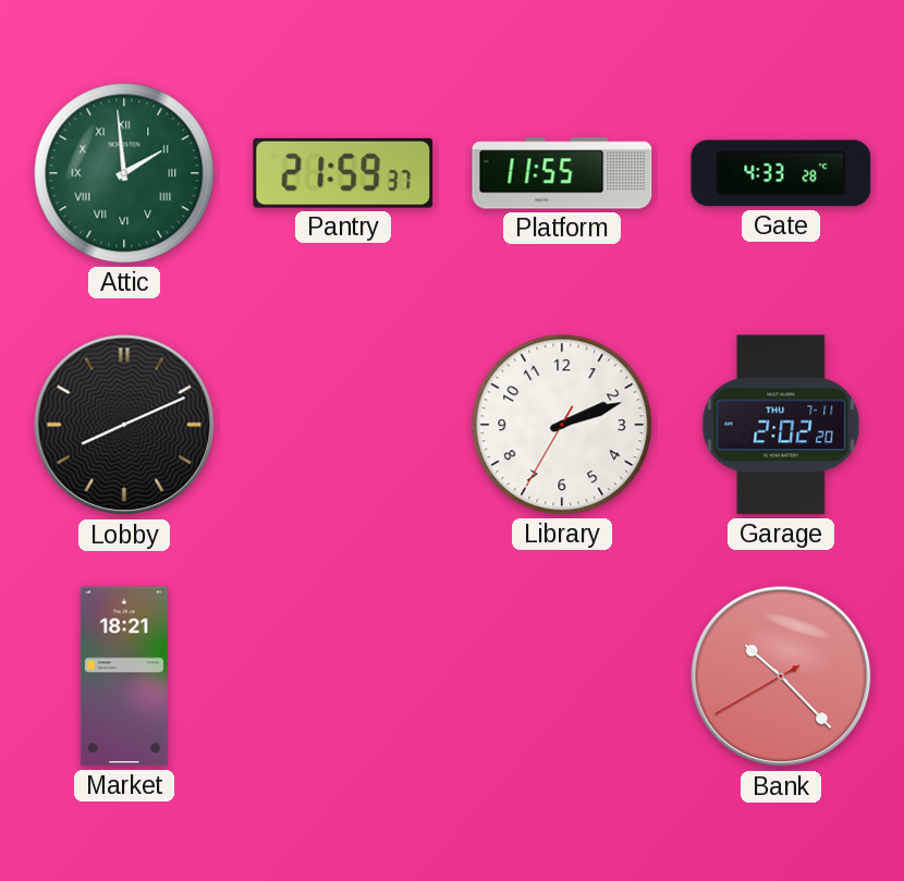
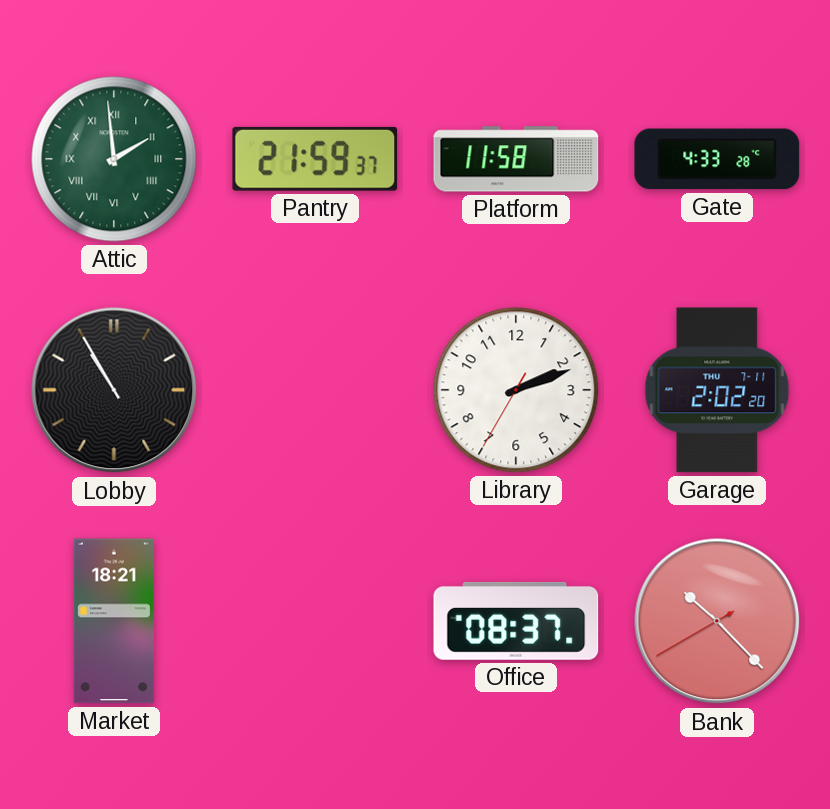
Platform: 11:55 -> 11:58 (516, 159)
Lobby: 8:11 -> 10:55 (114, 390)
Office: none -> 08:37 (516, 621)
